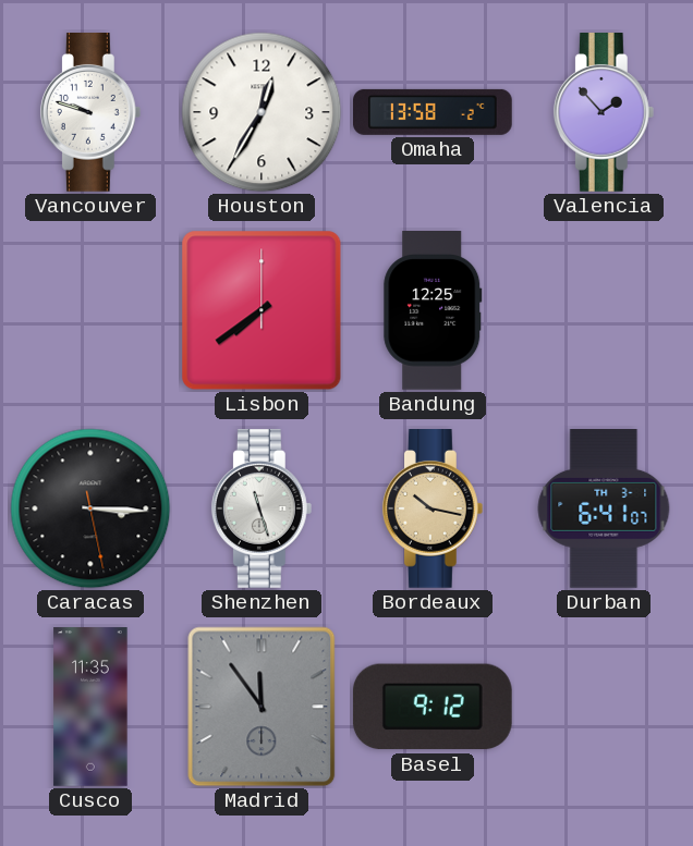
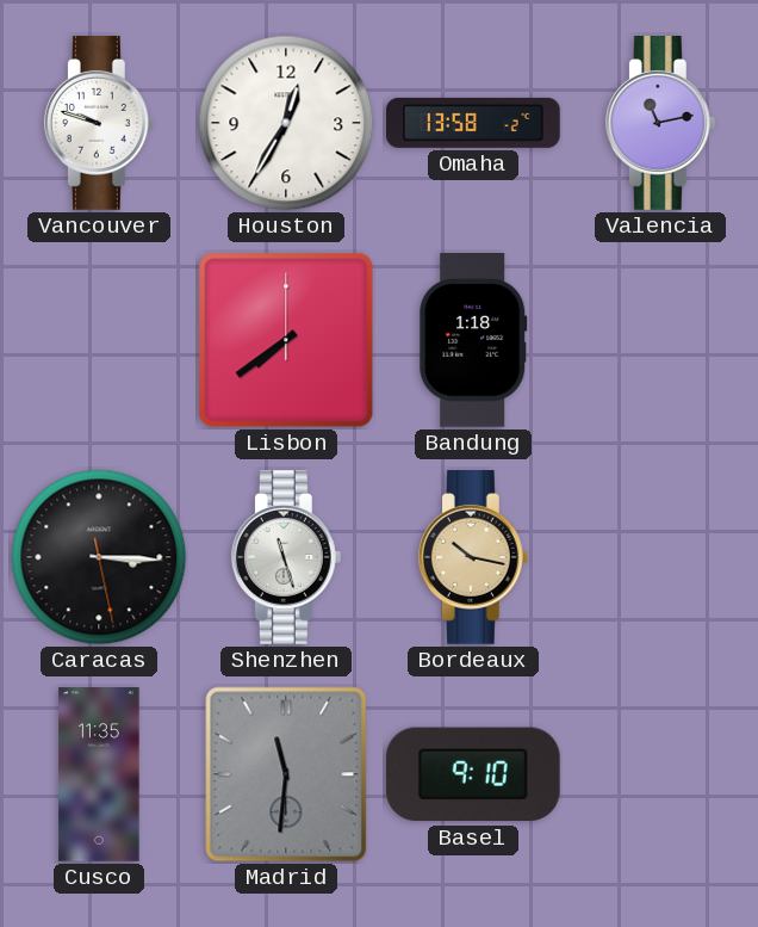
Valencia: 1:53 -> 11:13 (660, 124)
Bandung: 12:25 -> 1:18 (473, 341)
Durban: 6:41 -> none (604, 510)
Madrid: 11:54 -> 11:31 (286, 774)
Basel: 9:12 -> 9:10 (473, 774)
